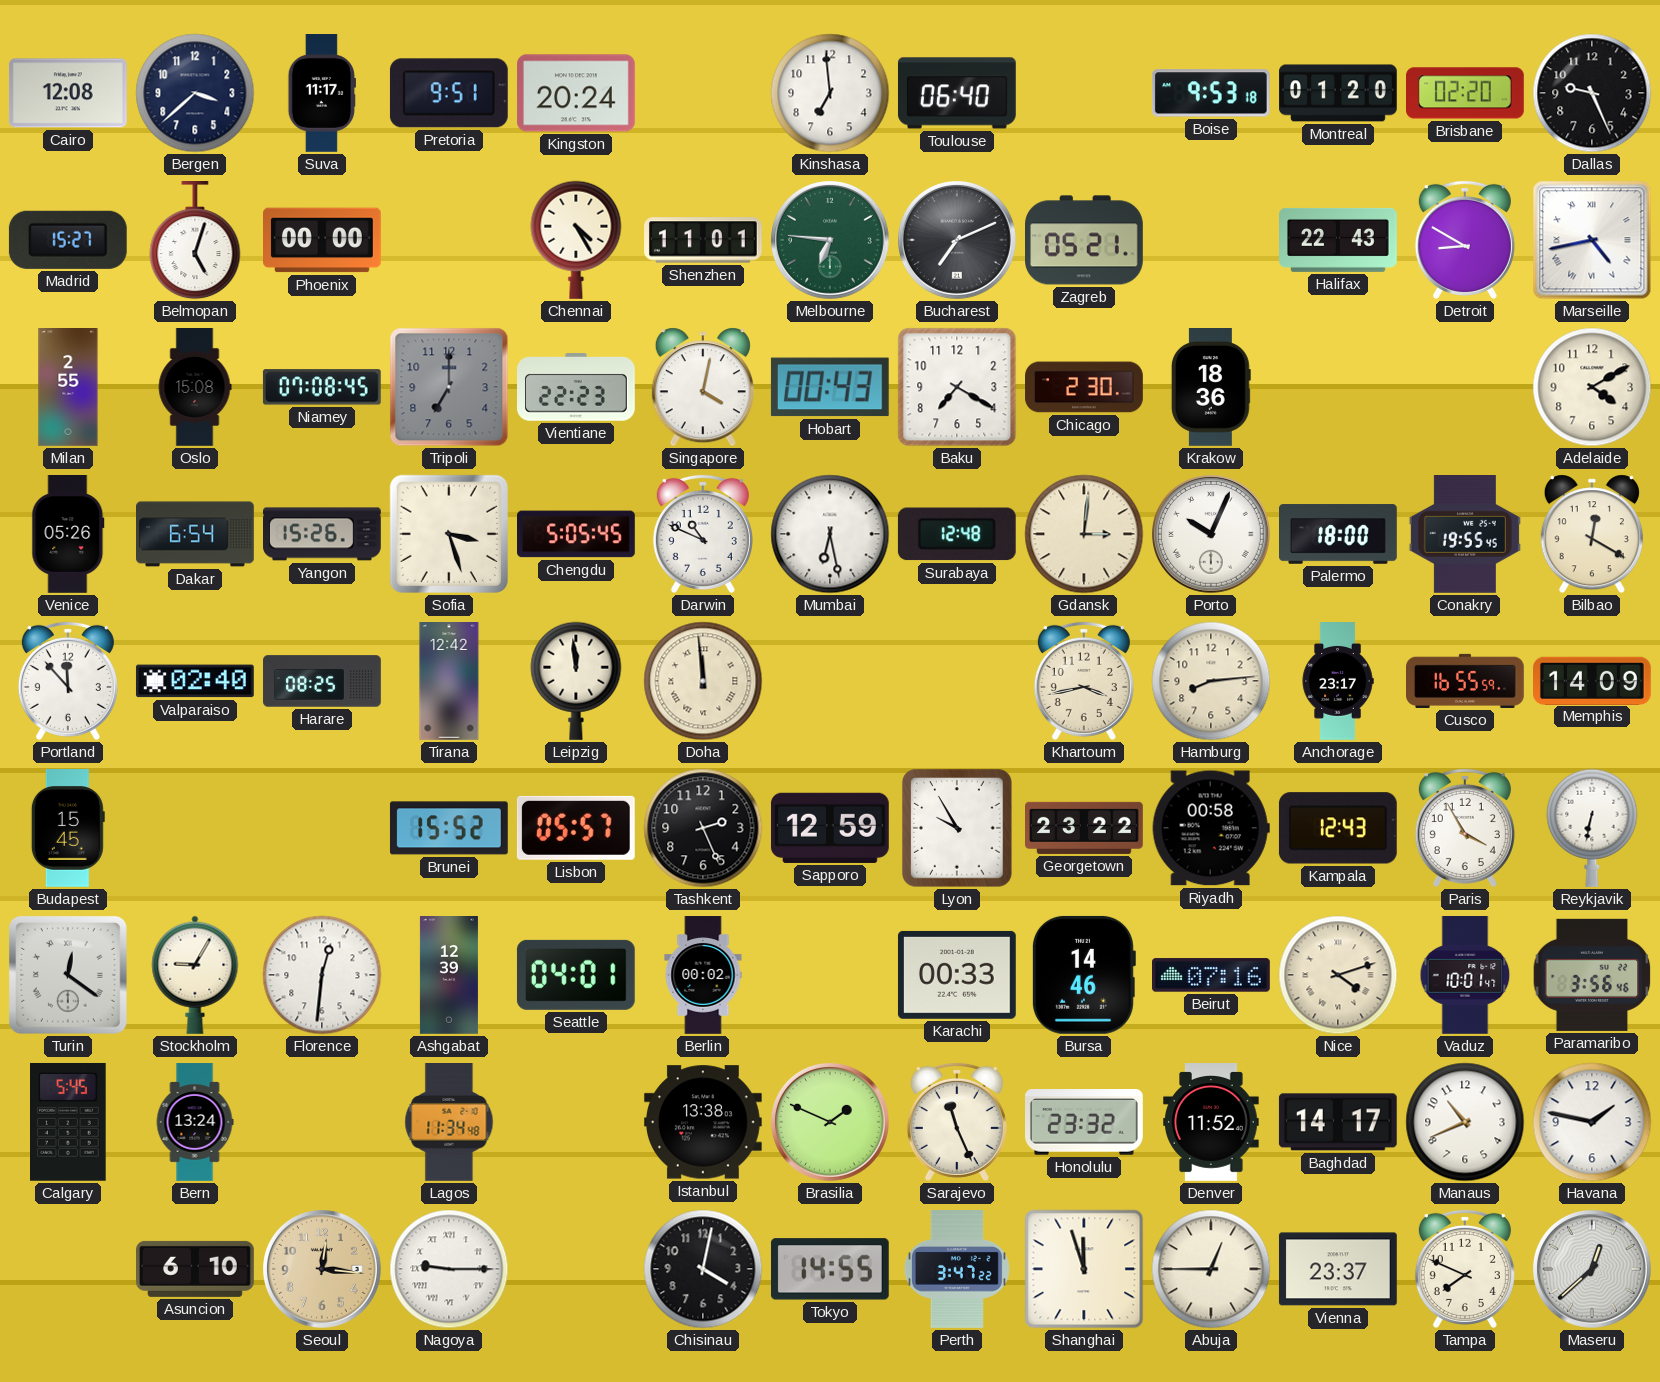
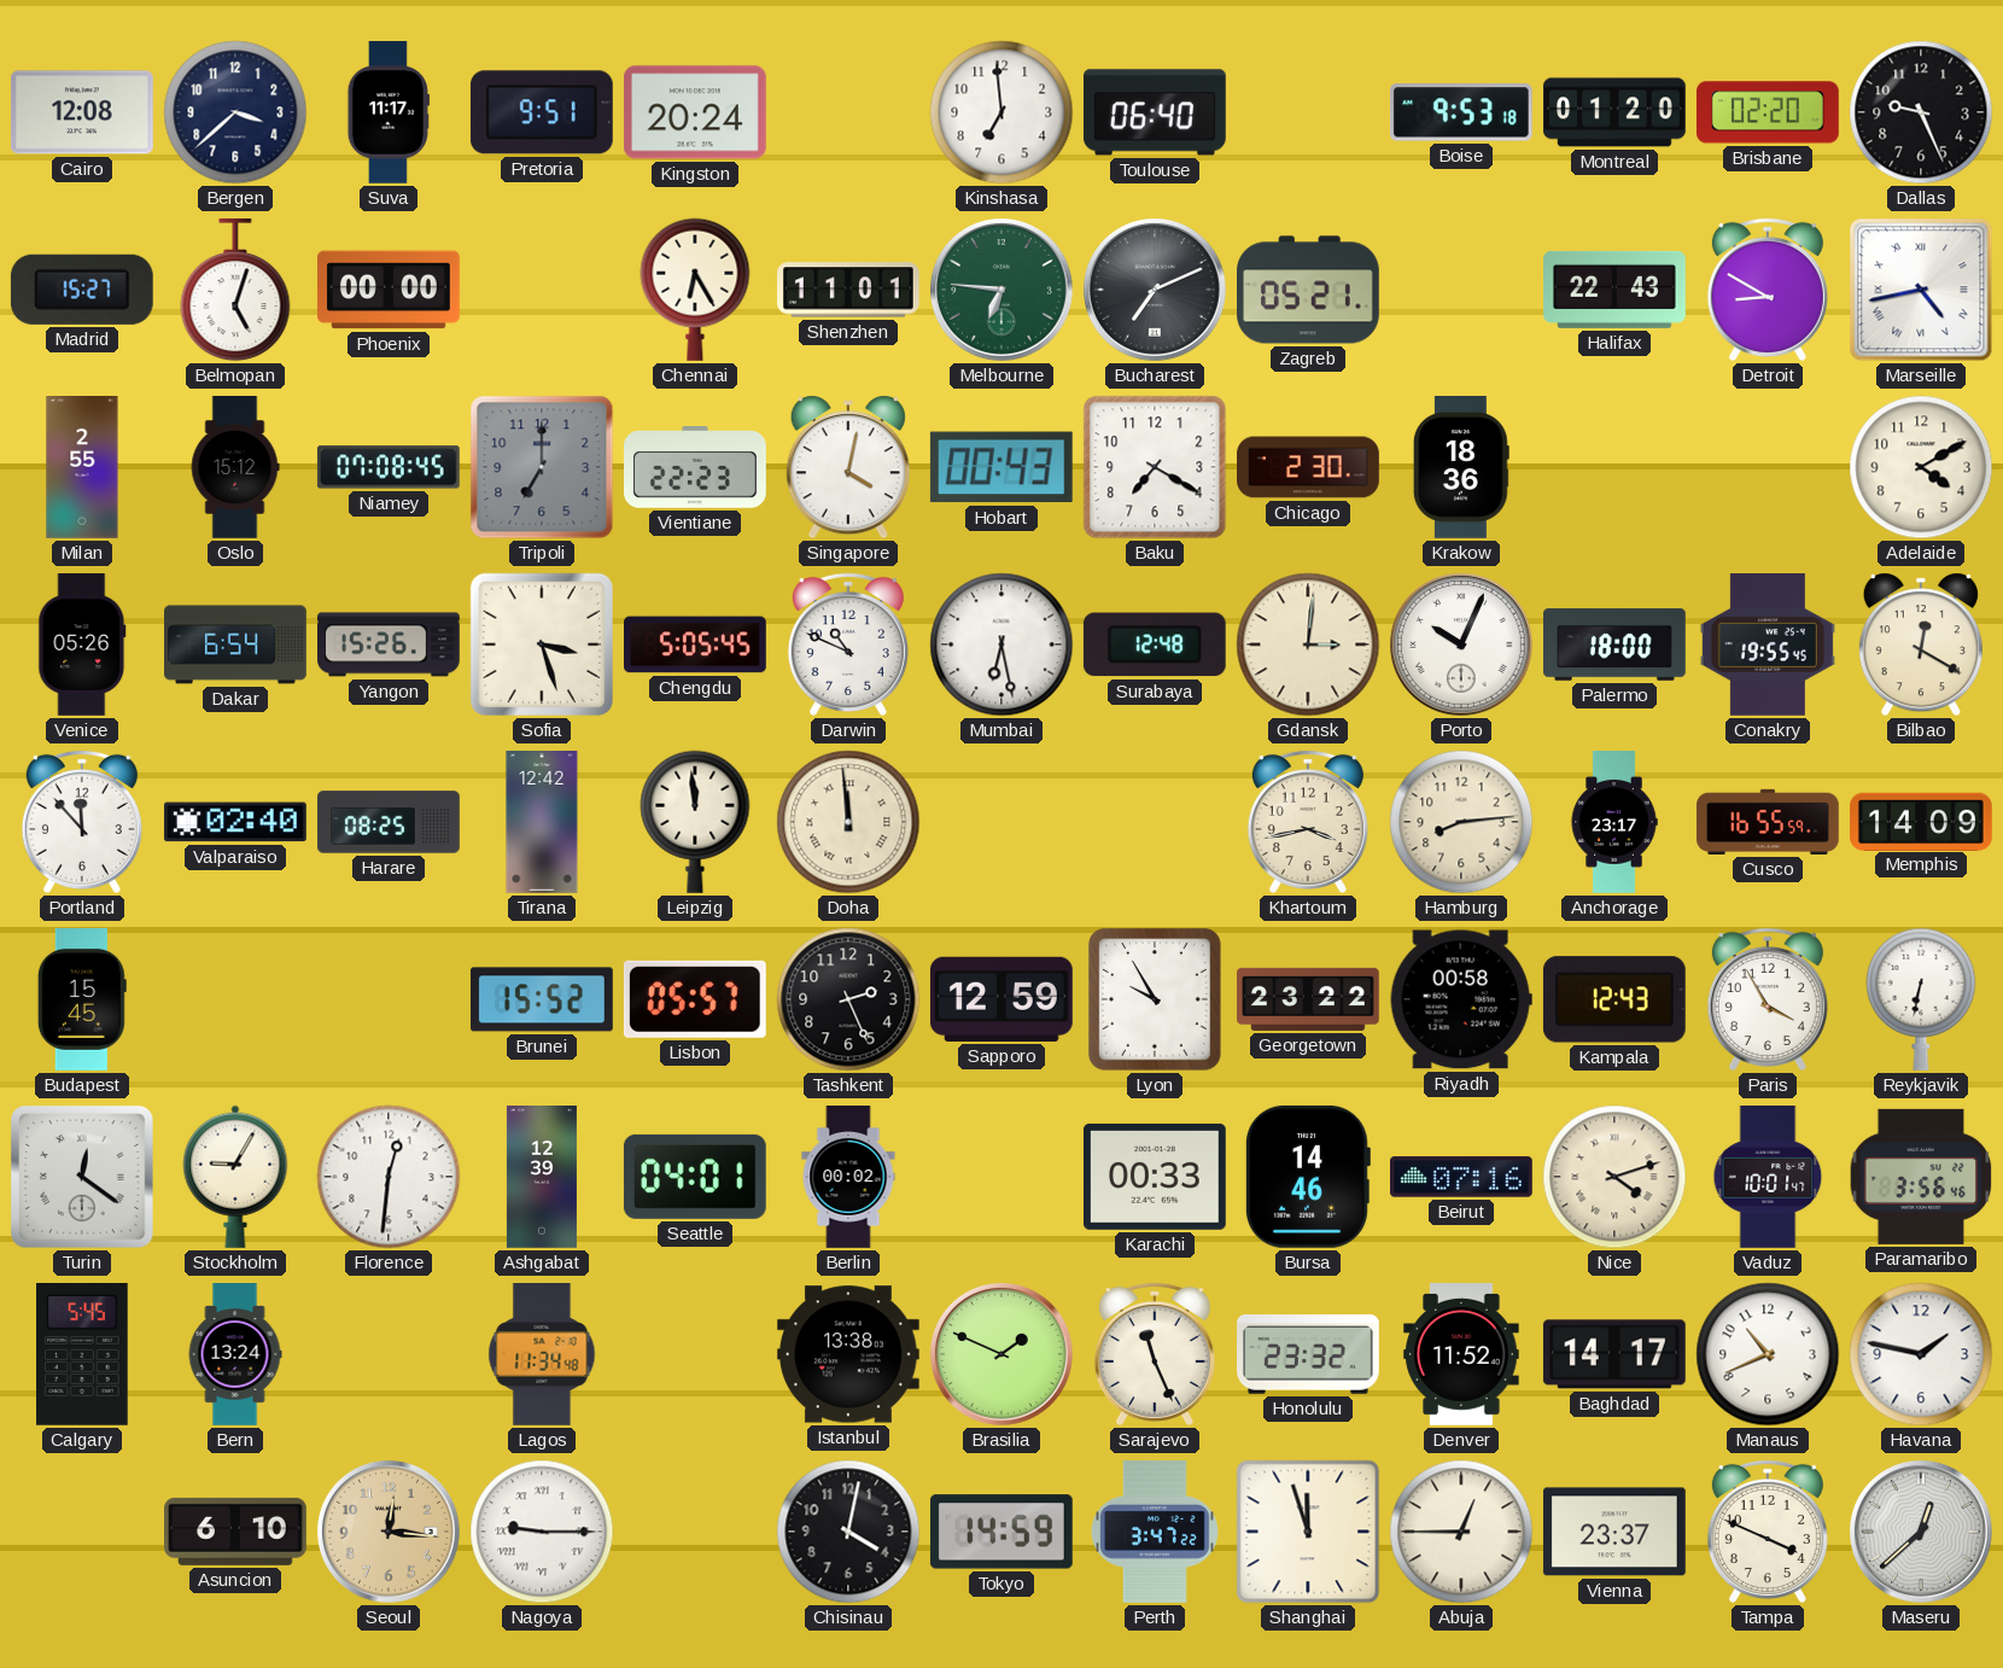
Chennai: 4:25 -> 6:25 (695, 290)
Oslo: 15:08 -> 15:12 (235, 467)
Tokyo: 14:55 -> 14:59 (1001, 1532)
Tampa: 7:49 -> 3:49 (1768, 1532)
